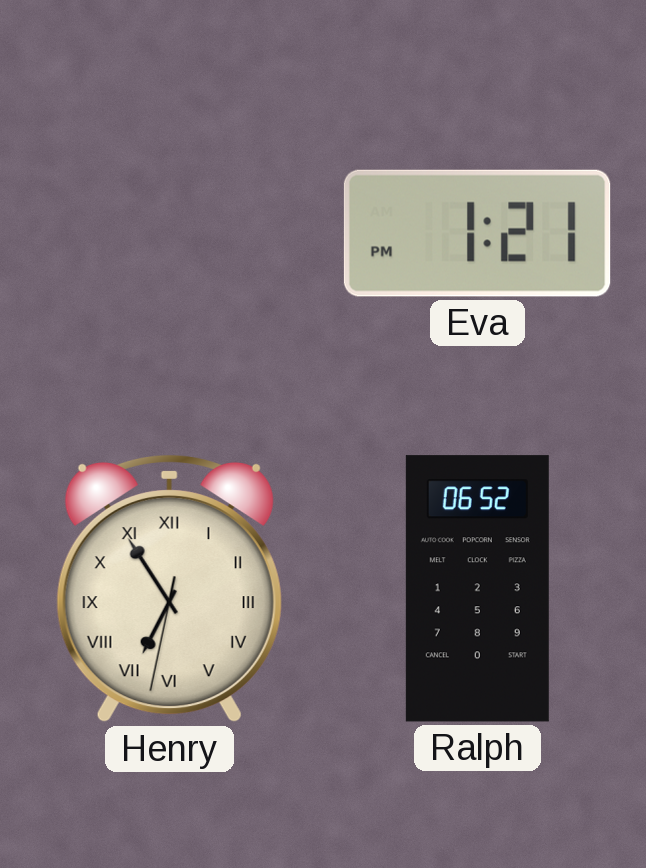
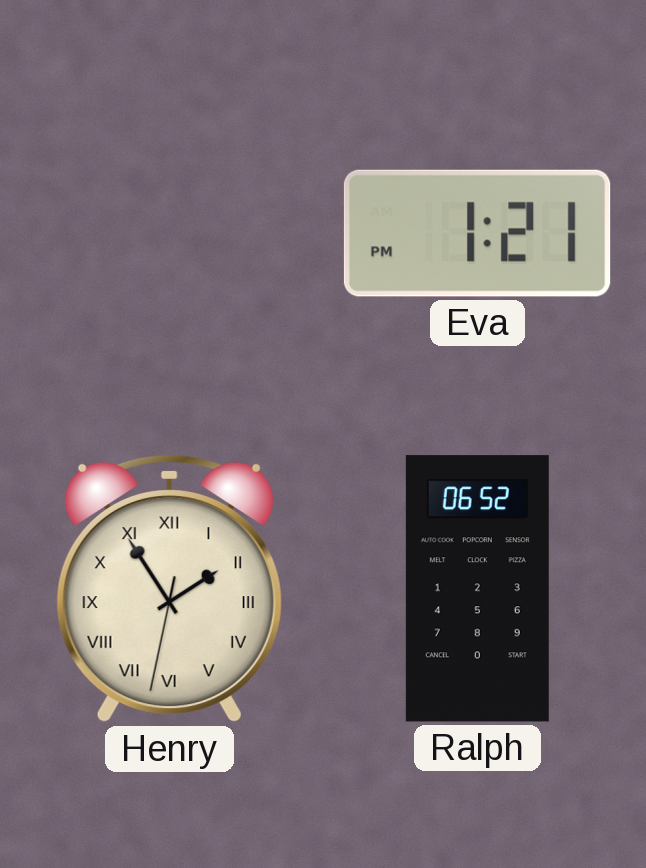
Henry: 6:54 -> 1:54 (169, 589)
